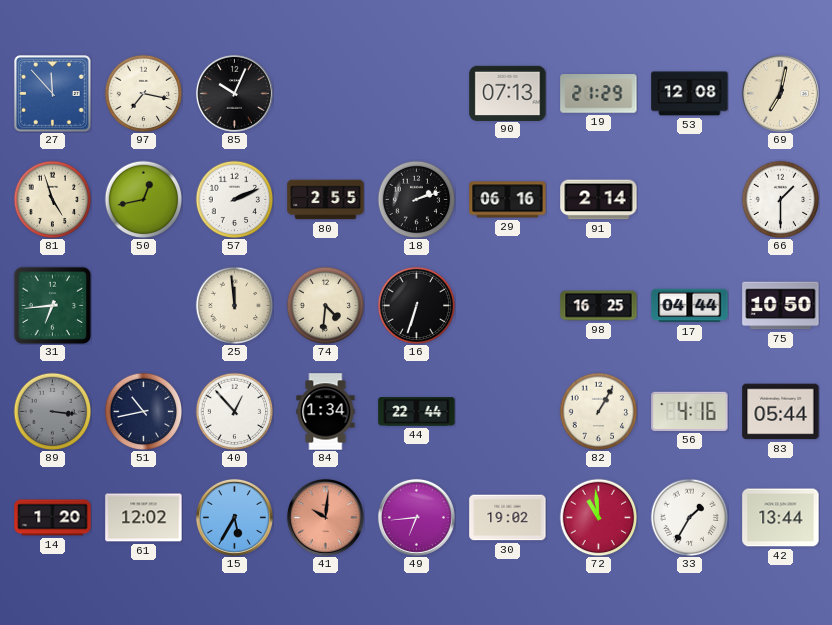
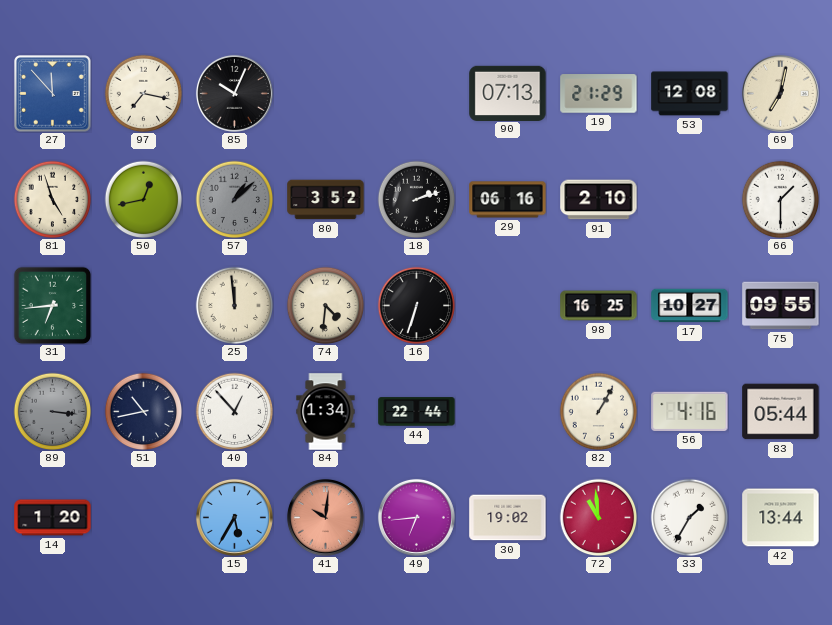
57: 2:11 -> 1:08 (234, 199)
57 dial: white -> grey (234, 199)
80: 2:55 -> 3:52 (326, 200)
91: 2:14 -> 2:10 (599, 200)
17: 04:44 -> 10:27 (690, 306)
75: 10:50 -> 09:55 (781, 306)
61: 12:02 -> none (144, 518)
